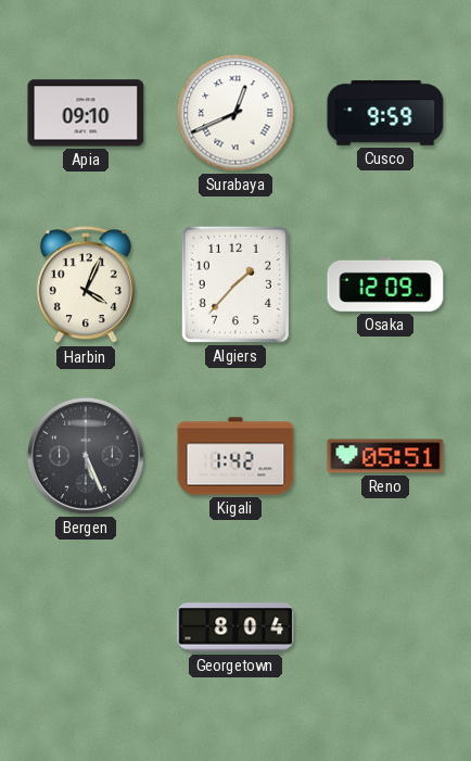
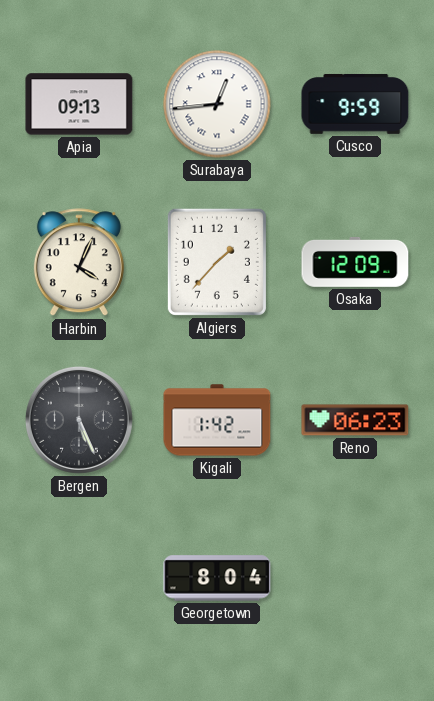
Apia: 09:10 -> 09:13 (79, 104)
Surabaya: 12:41 -> 12:44 (217, 104)
Reno: 05:51 -> 06:23 (355, 420)
